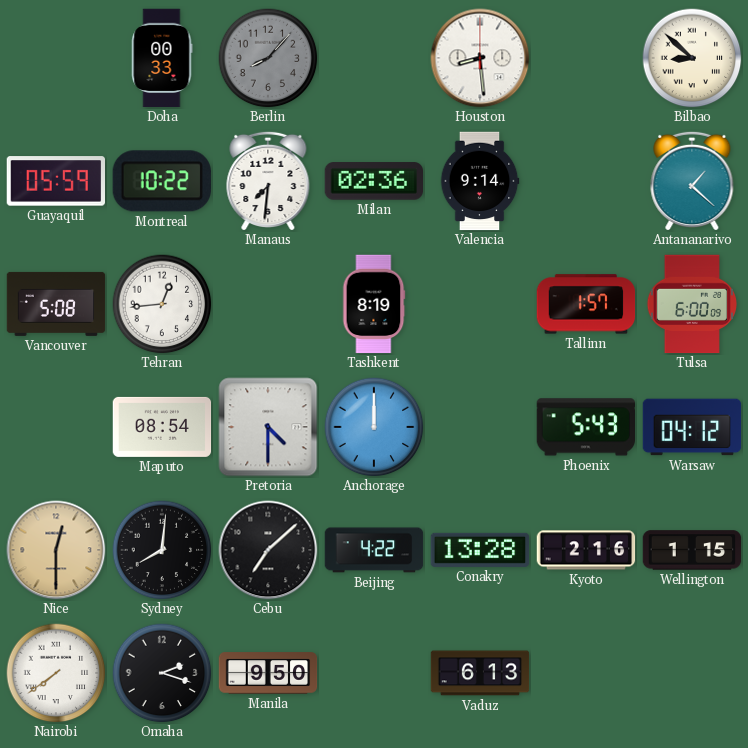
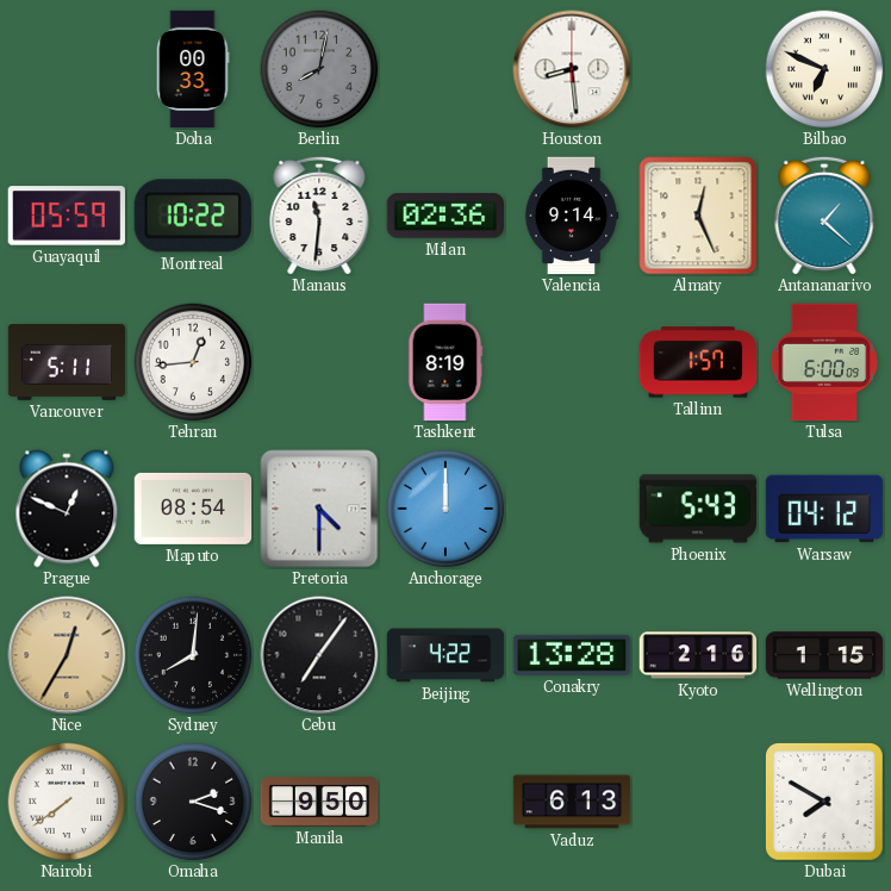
Berlin: 8:07 -> 8:02 (319, 69)
Bilbao: 8:52 -> 6:49 (824, 69)
Manaus: 7:31 -> 11:31 (319, 214)
Almaty: none -> 12:26 (698, 216)
Vancouver: 5:08 -> 5:11 (67, 362)
Prague: none -> 12:49 (67, 509)
Nice: 12:30 -> 12:35 (67, 655)
Cebu: 7:08 -> 7:06 (319, 655)
Dubai: none -> 7:50 (825, 803)
